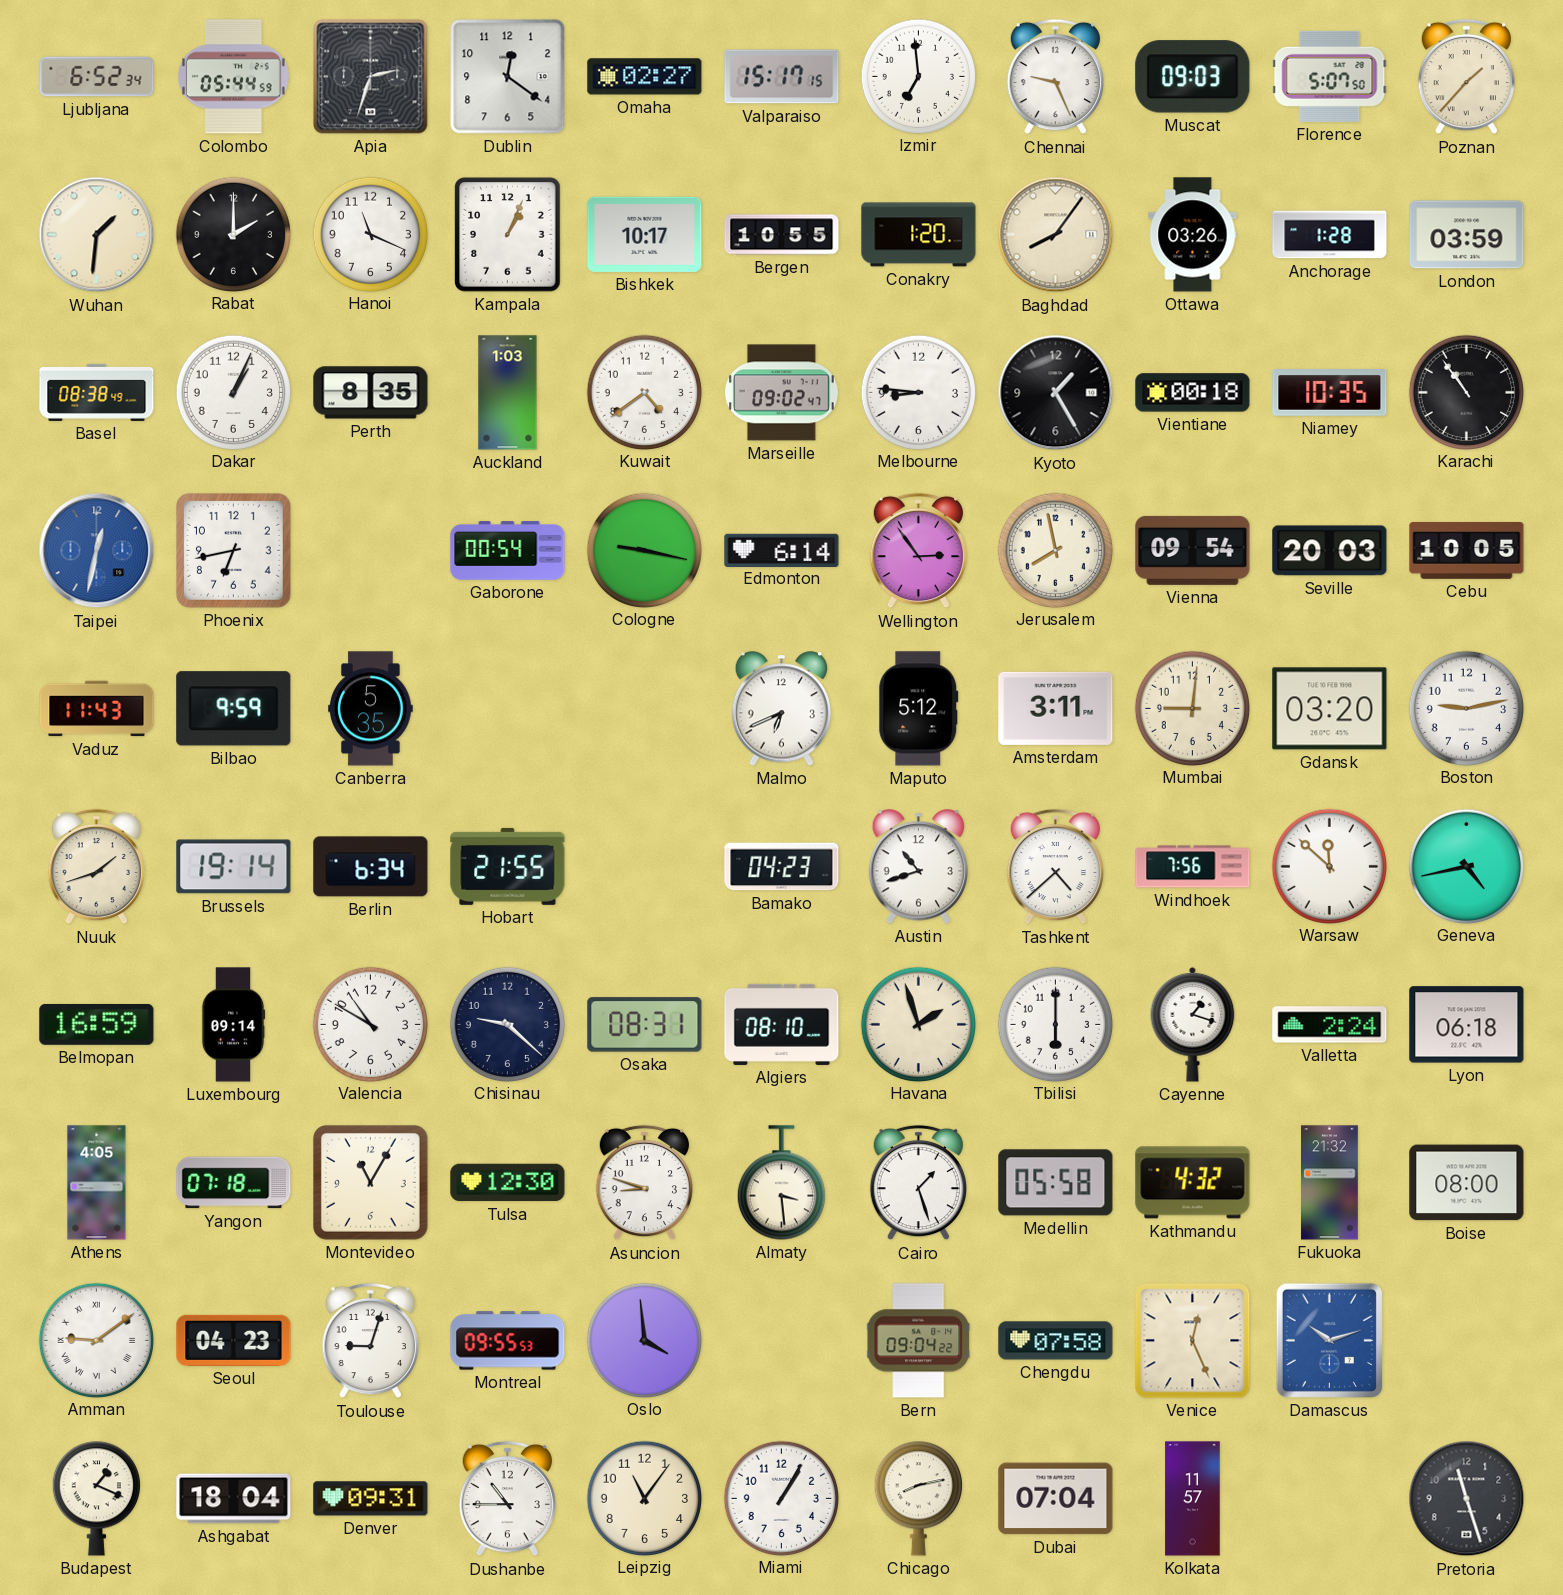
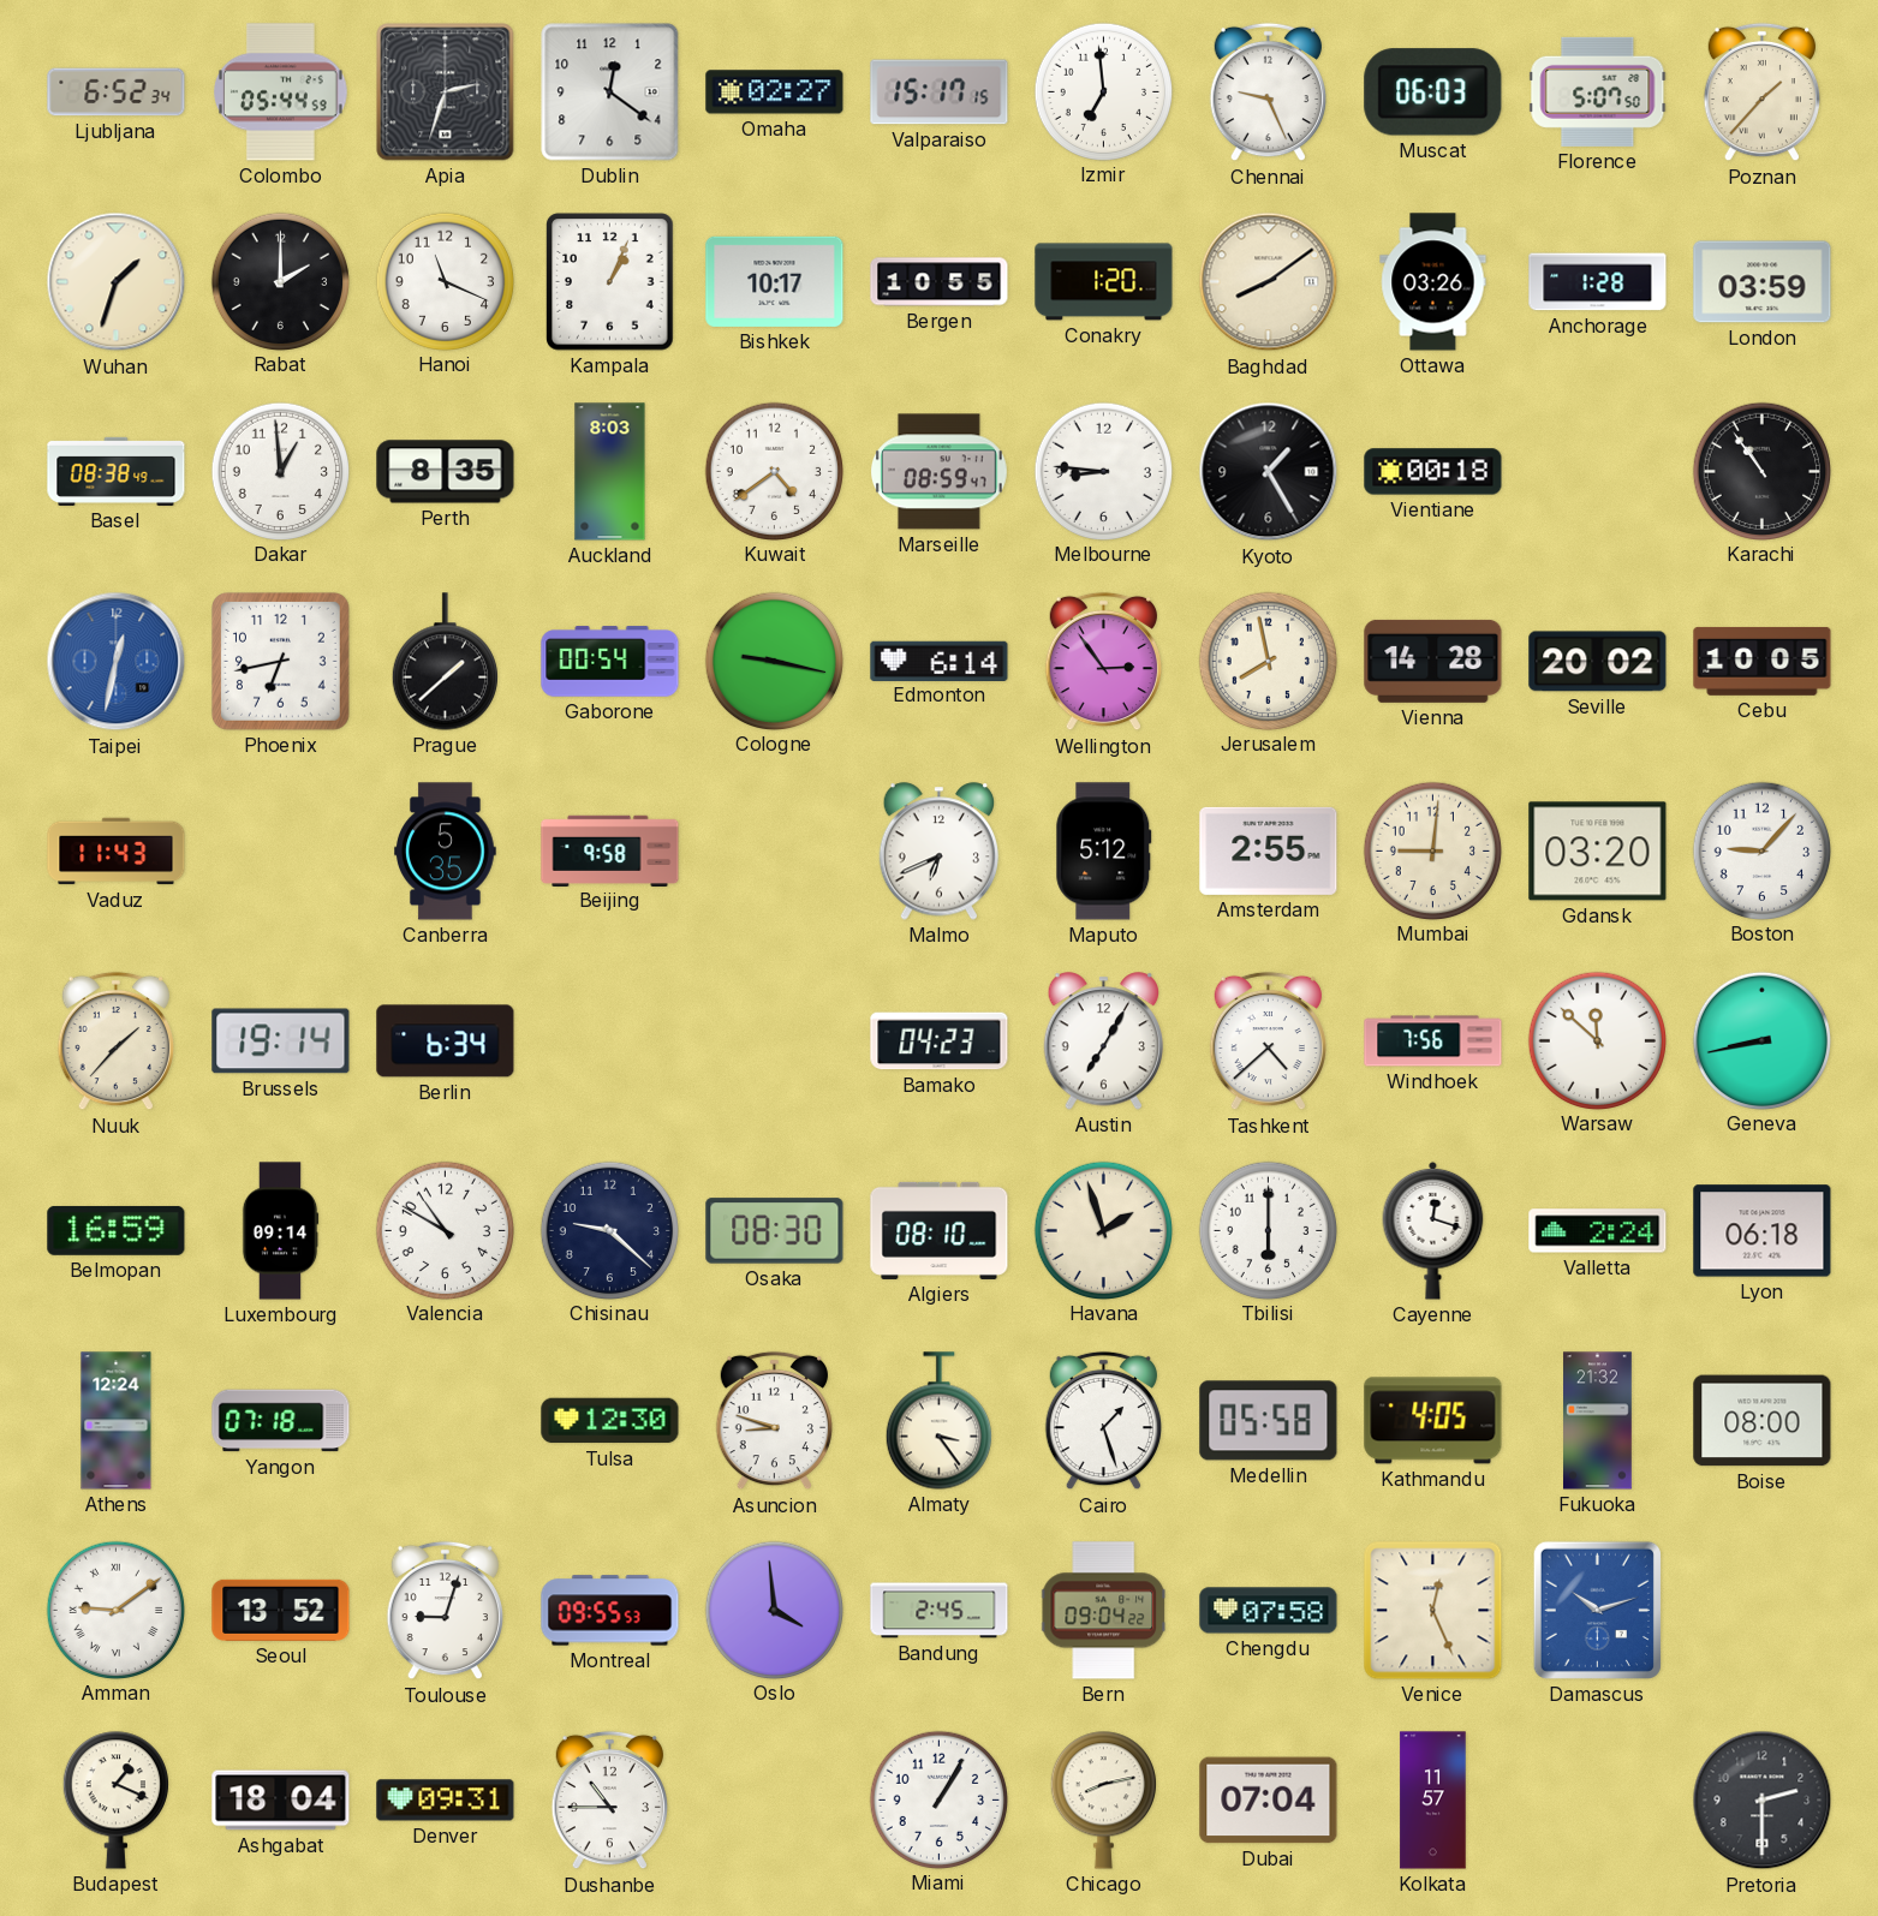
Muscat: 09:03 -> 06:03 (1433, 92)
Wuhan: 1:31 -> 1:33 (117, 282)
Baghdad: 8:06 -> 8:09 (1269, 282)
Dakar: 1:04 -> 12:59 (280, 471)
Auckland: 1:03 -> 8:03 (610, 472)
Marseille: 09:02 -> 08:59 (940, 472)
Niamey: 10:35 -> none (1330, 393)
Prague: none -> 1:38 (445, 662)
Vienna: 09:54 -> 14:28 (1433, 661)
Seville: 20:03 -> 20:02 (1598, 662)
Bilbao: 9:59 -> none (234, 709)
Beijing: none -> 9:58 (610, 850)
Amsterdam: 3:11 -> 2:55 (1269, 850)
Boston: 9:13 -> 9:07 (1761, 850)
Nuuk: 1:42 -> 1:37 (115, 1041)
Hobart: 21:55 -> none (508, 866)
Austin: 10:42 -> 7:05 (1104, 1041)
Geneva: 4:43 -> 8:43 (1761, 1040)
Osaka: 08:31 -> 08:30 (775, 1231)
Cayenne: 1:18 -> 12:18 (1433, 1230)
Athens: 4:05 -> 12:24 (117, 1421)
Montevideo: 11:05 -> none (371, 1183)
Almaty: 3:29 -> 3:24 (938, 1421)
Kathmandu: 4:32 -> 4:05 (1433, 1421)
Seoul: 04:23 -> 13:52 (281, 1610)
Bandung: none -> 2:45 (940, 1611)
Leipzig: 11:06 -> none (644, 1498)
Pretoria: 11:27 -> 2:30 (1763, 1801)
